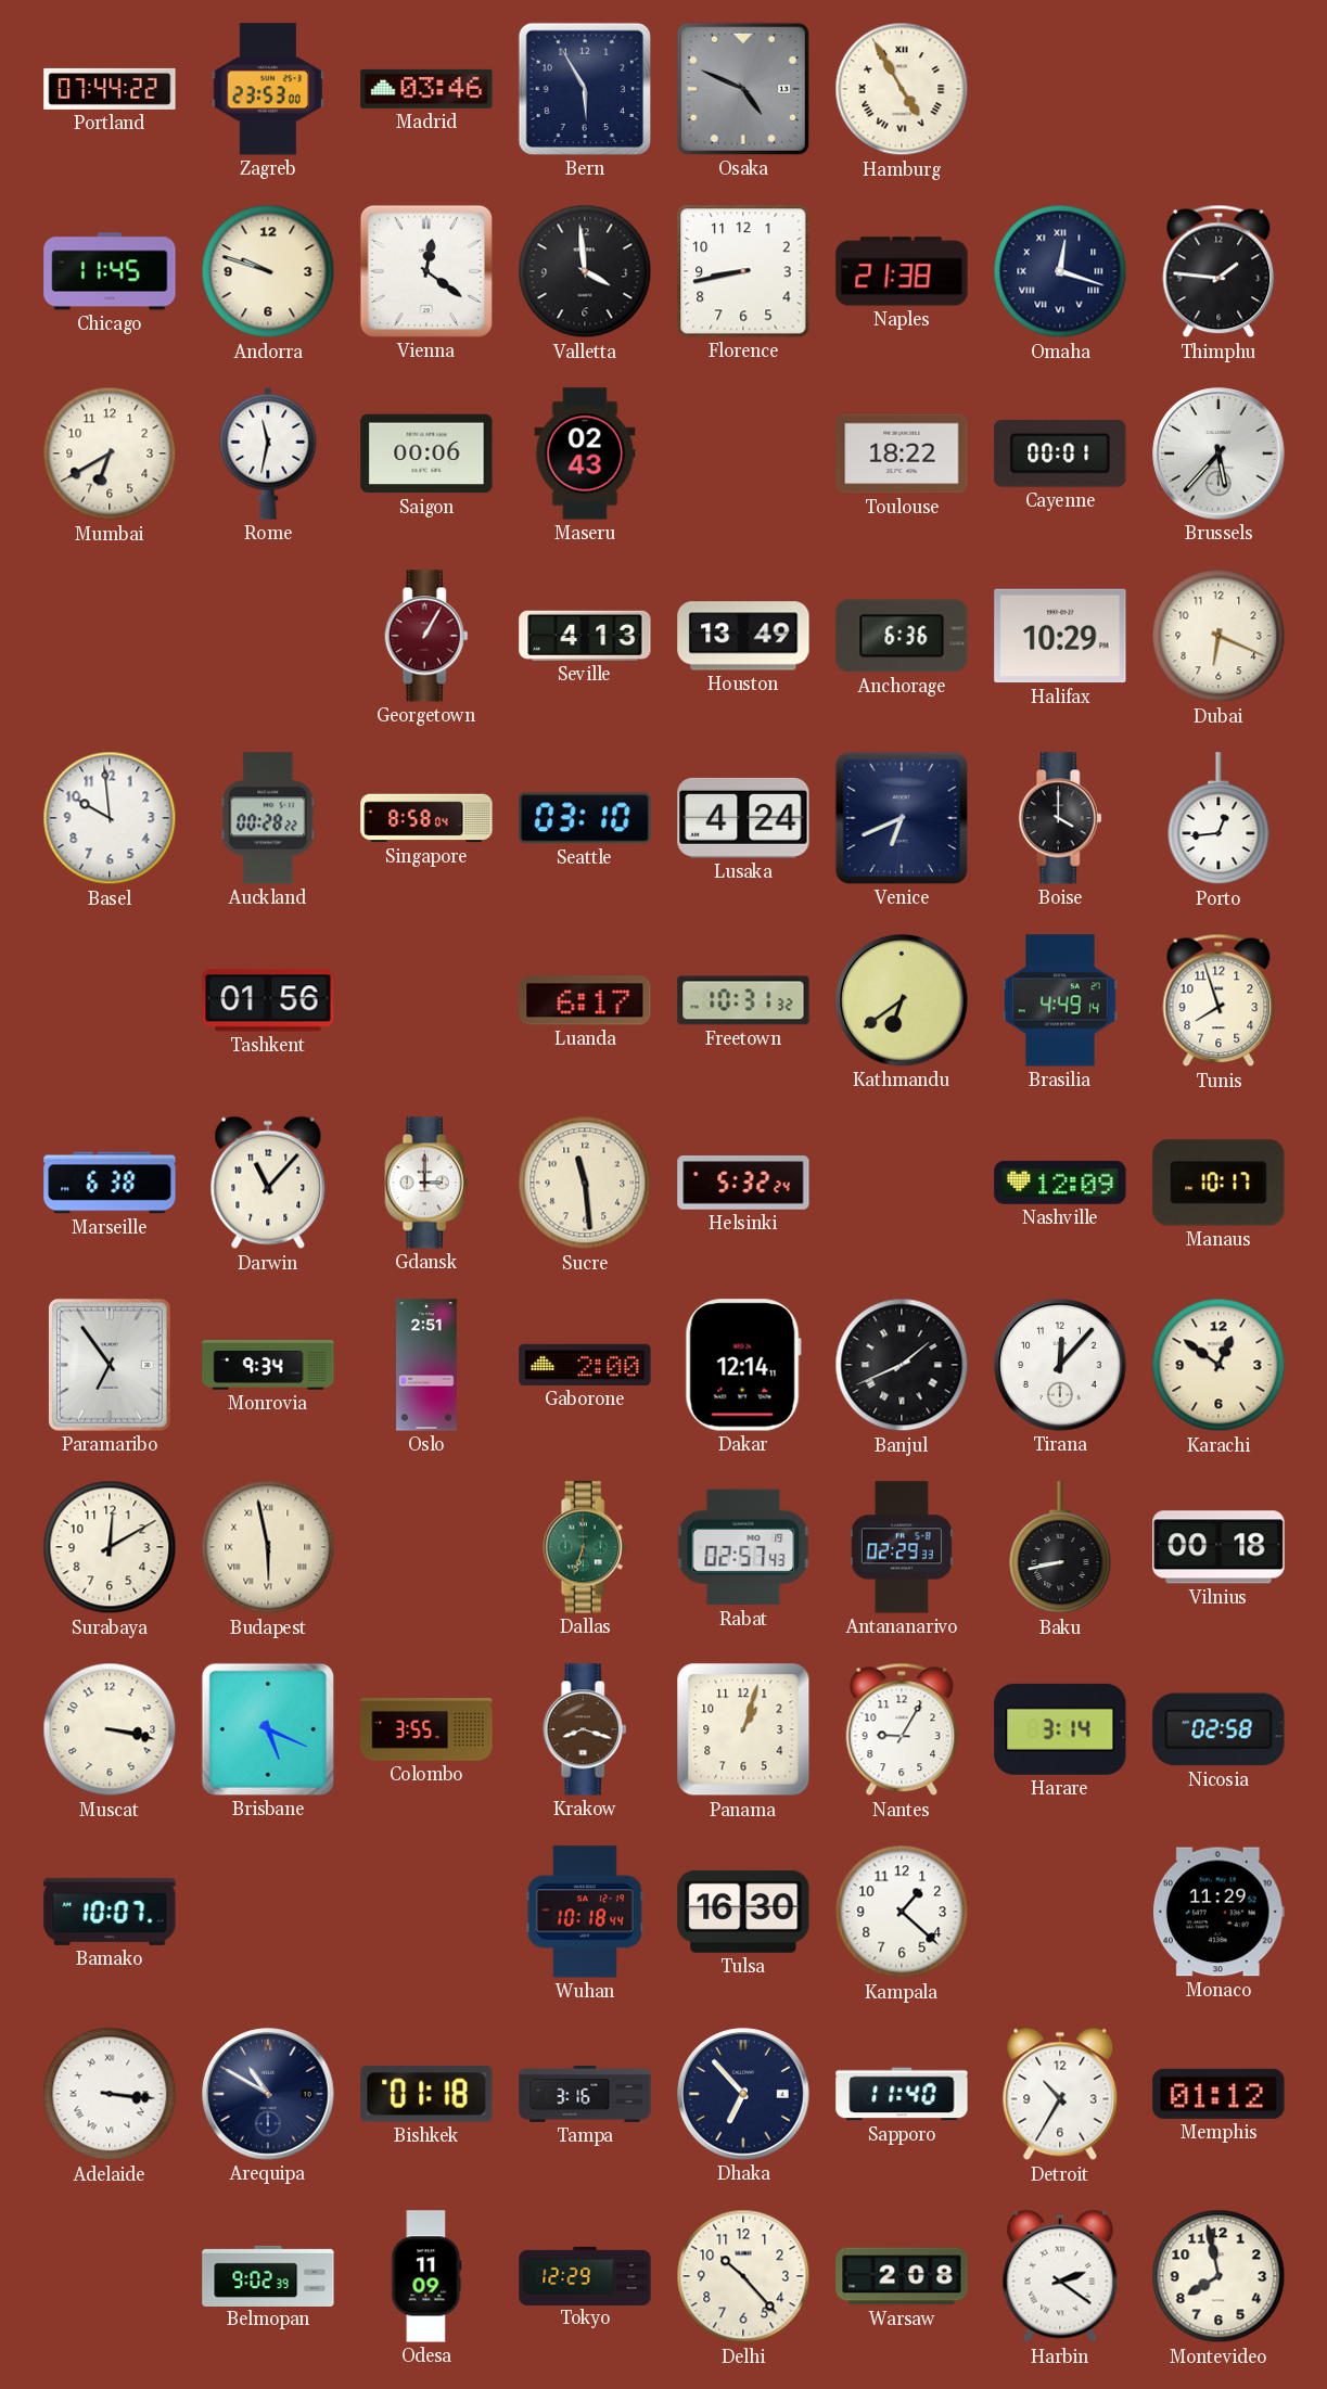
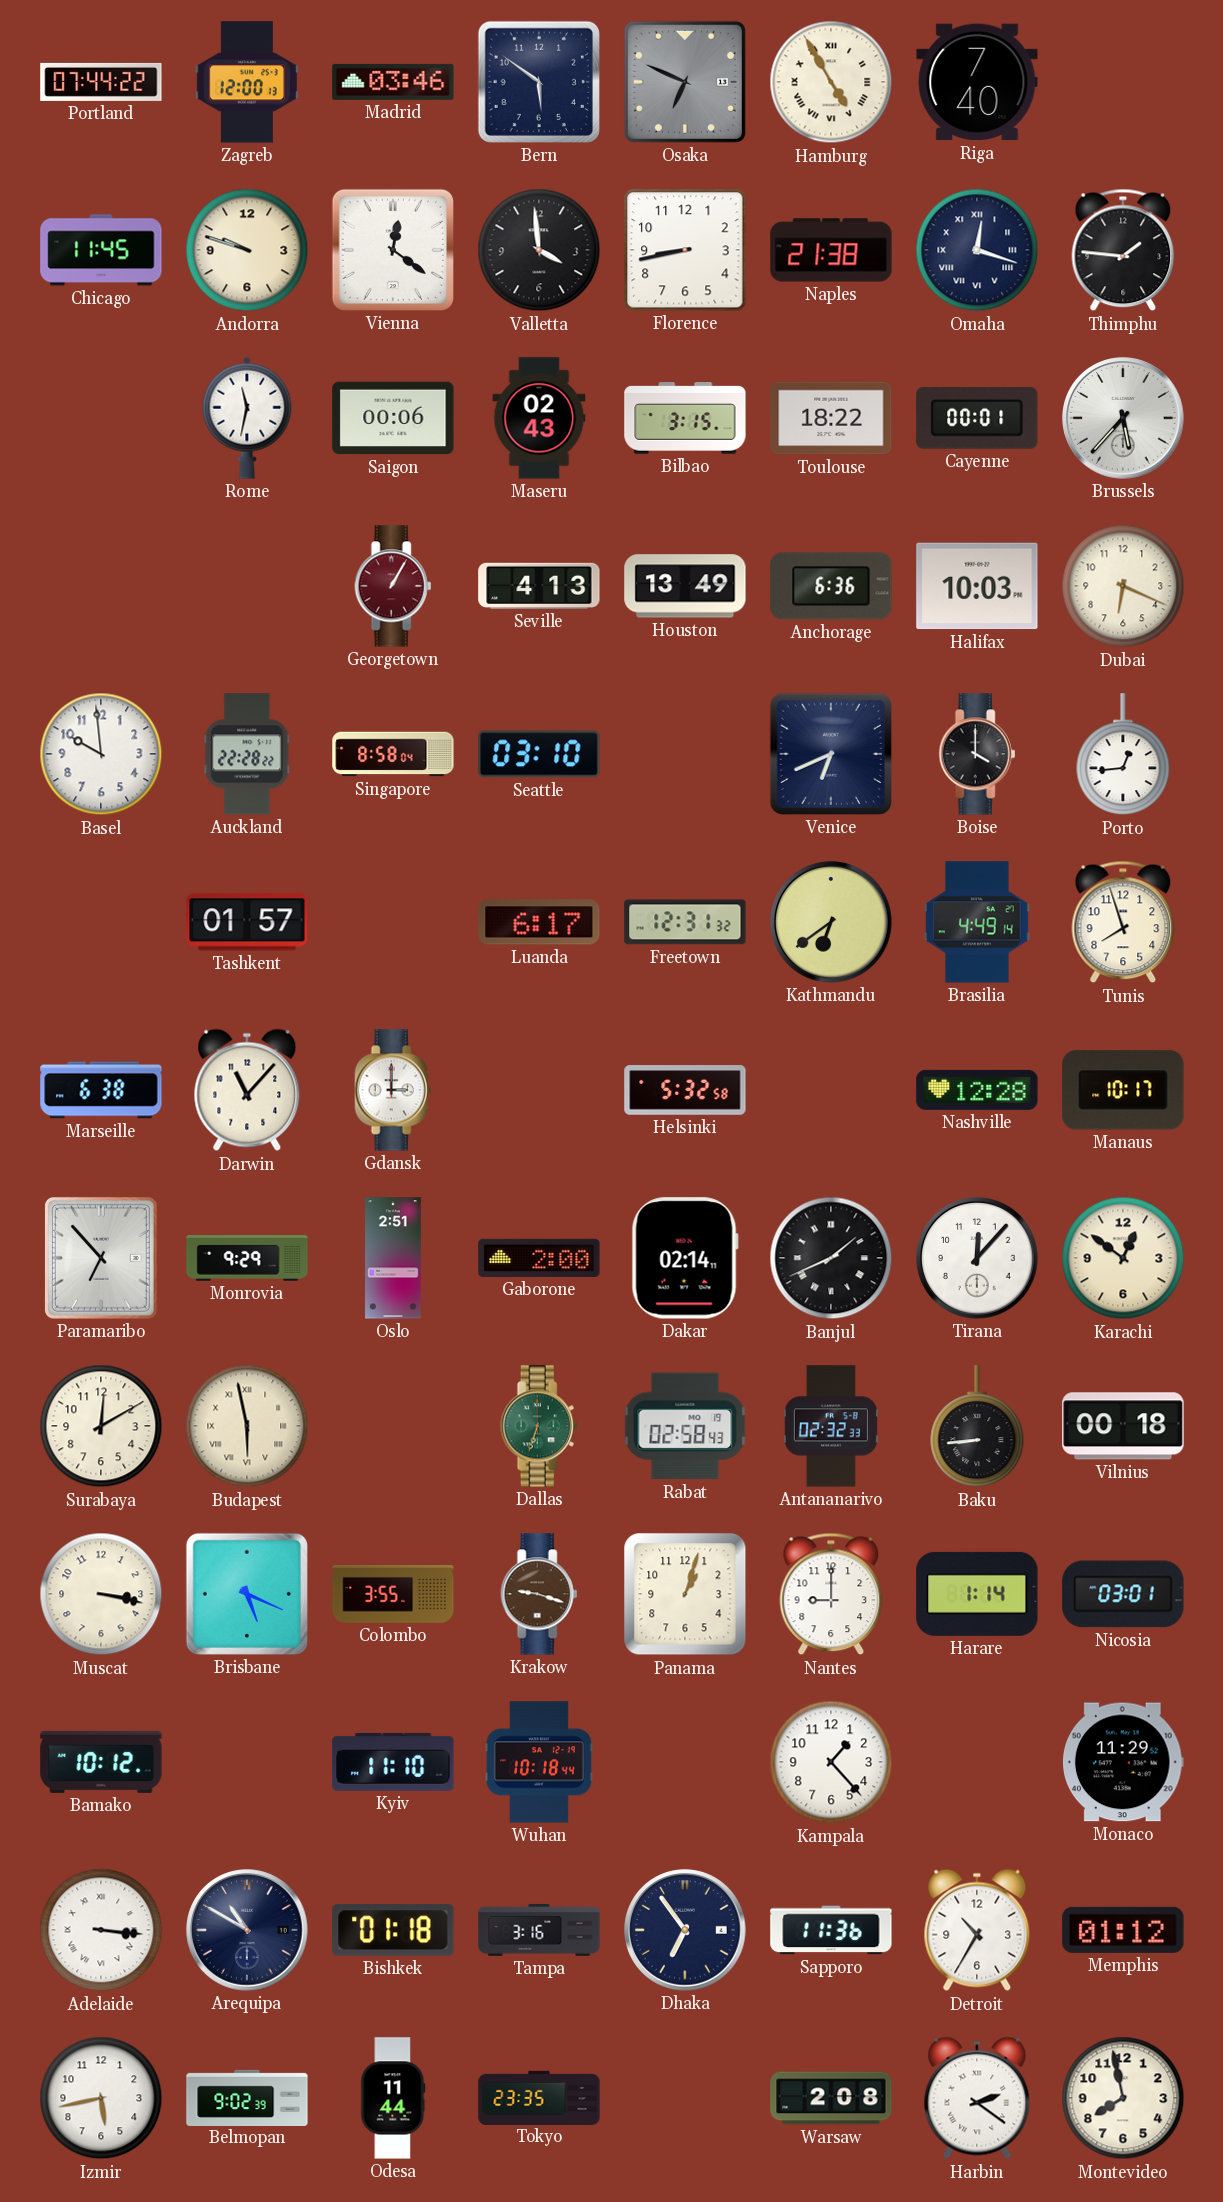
Zagreb: 23:53 -> 12:00 (247, 82)
Bern: 5:55 -> 5:51 (539, 82)
Osaka: 4:49 -> 6:49 (685, 82)
Riga: none -> 7:40 (977, 82)
Mumbai: 6:40 -> none (110, 453)
Bilbao: none -> 3:15 (685, 418)
Halifax: 10:29 -> 10:03 (977, 586)
Auckland: 00:28 -> 22:28 (247, 754)
Lusaka: 4:24 -> none (743, 818)
Tashkent: 01:56 -> 01:57 (247, 922)
Freetown: 10:31 -> 12:31 (685, 922)
Sucre: 11:29 -> none (585, 1183)
Helsinki: 5:32:24 -> 5:32:58 (685, 1090)
Nashville: 12:09 -> 12:28 (977, 1090)
Paramaribo: 6:54 -> 6:53 (101, 1258)
Monrovia: 9:34 -> 9:29 (247, 1258)
Dakar: 12:14 -> 02:14 (685, 1258)
Rabat: 02:57 -> 02:58 (685, 1426)
Antananarivo: 02:29 -> 02:32 (831, 1426)
Baku: 8:43 -> 8:44 (977, 1427)
Krakow: 8:18 -> 9:18 (539, 1594)
Nantes: 9:05 -> 9:00 (831, 1594)
Harare: 3:14 -> 1:14 (977, 1594)
Nicosia: 02:58 -> 03:01 (1123, 1594)
Bamako: 10:07 -> 10:12 (101, 1762)
Kyiv: none -> 11:10 (393, 1762)
Tulsa: 16:30 -> none (743, 1912)
Kampala: 1:22 -> 1:23 (831, 1762)
Dhaka: 6:53 -> 6:54 (685, 1930)
Sapporo: 11:40 -> 11:36 (831, 1930)
Izmir: none -> 5:43 (101, 2098)
Odesa: 11:09 -> 11:44 (393, 2098)
Tokyo: 12:29 -> 23:35 (539, 2097)
Delhi: 10:23 -> none (743, 2276)
